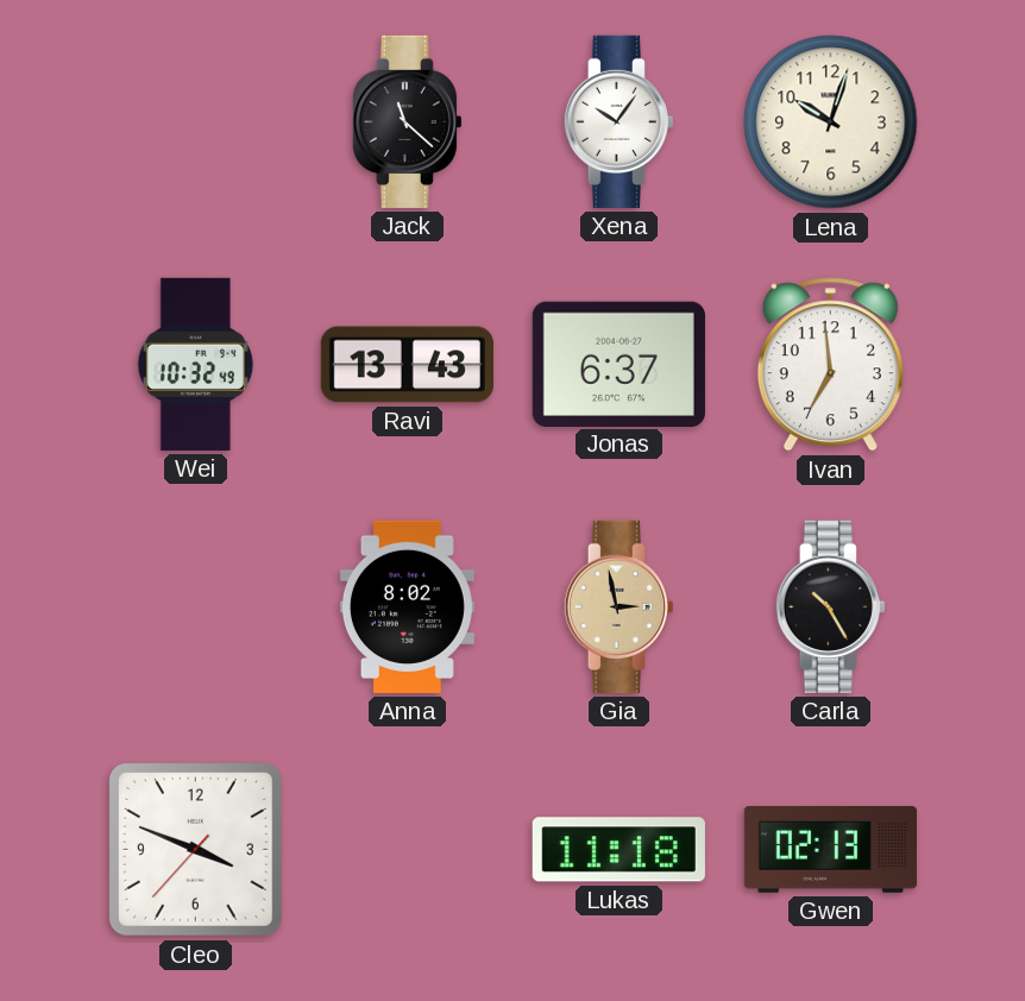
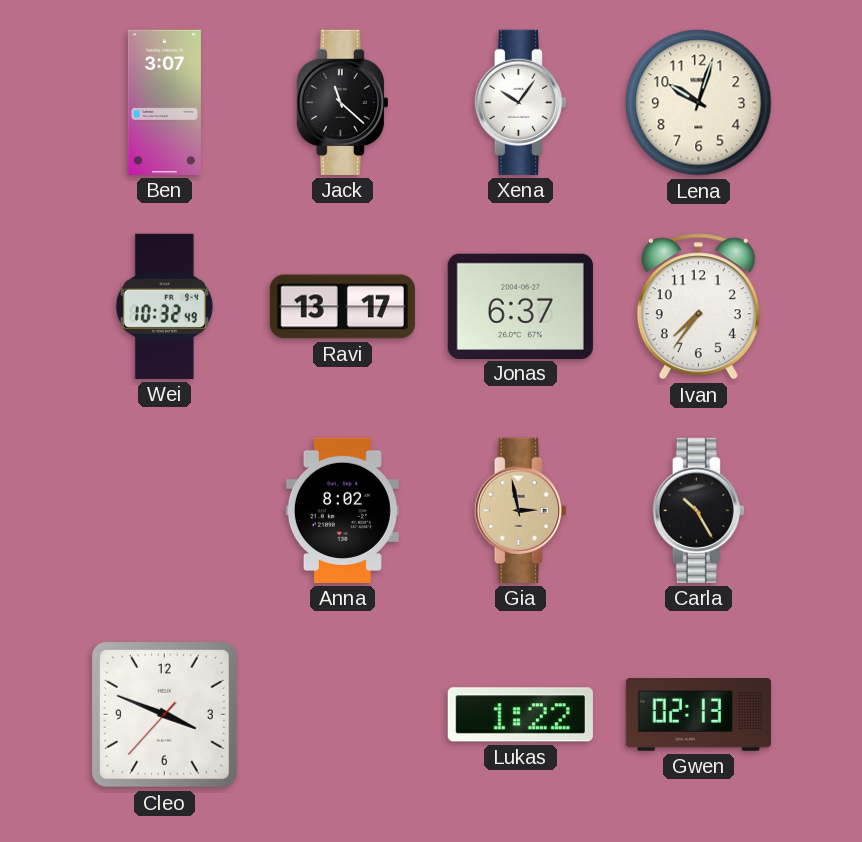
Ben: none -> 3:07 (164, 102)
Ravi: 13:43 -> 13:17 (342, 307)
Ivan: 6:59 -> 7:36 (698, 307)
Lukas: 11:18 -> 1:22 (520, 715)
